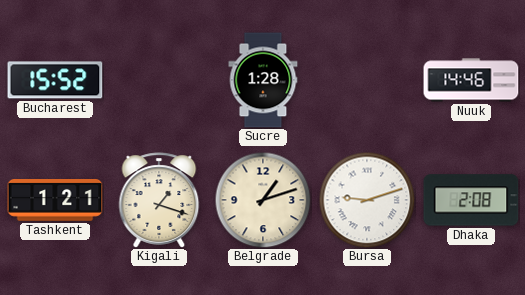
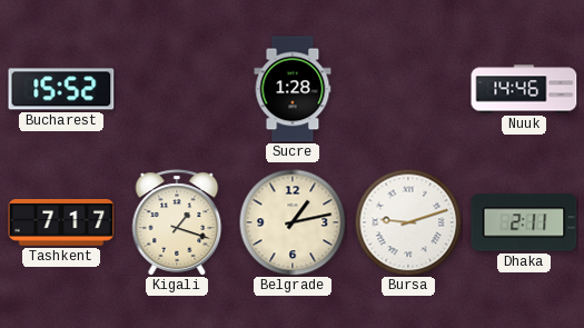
Tashkent: 1:21 -> 7:17 (61, 223)
Belgrade: 1:12 -> 1:13 (293, 222)
Dhaka: 2:08 -> 2:11 (524, 222)
